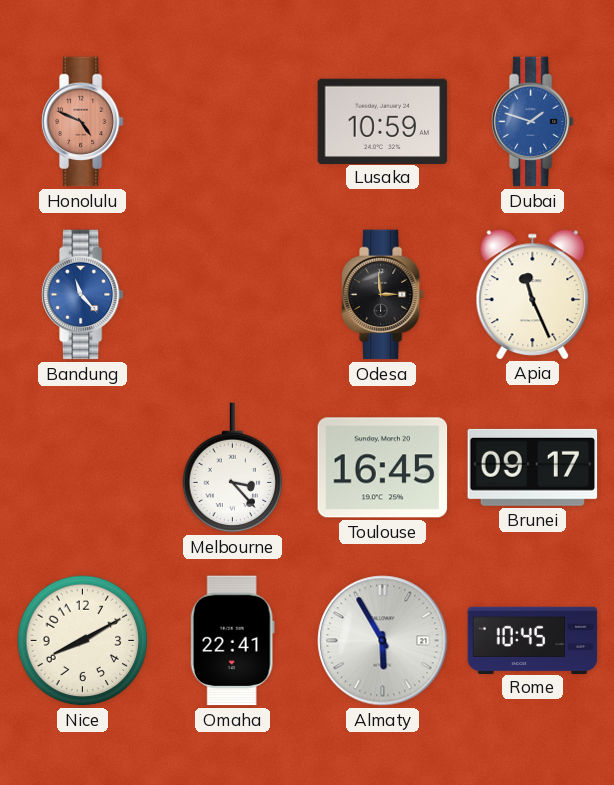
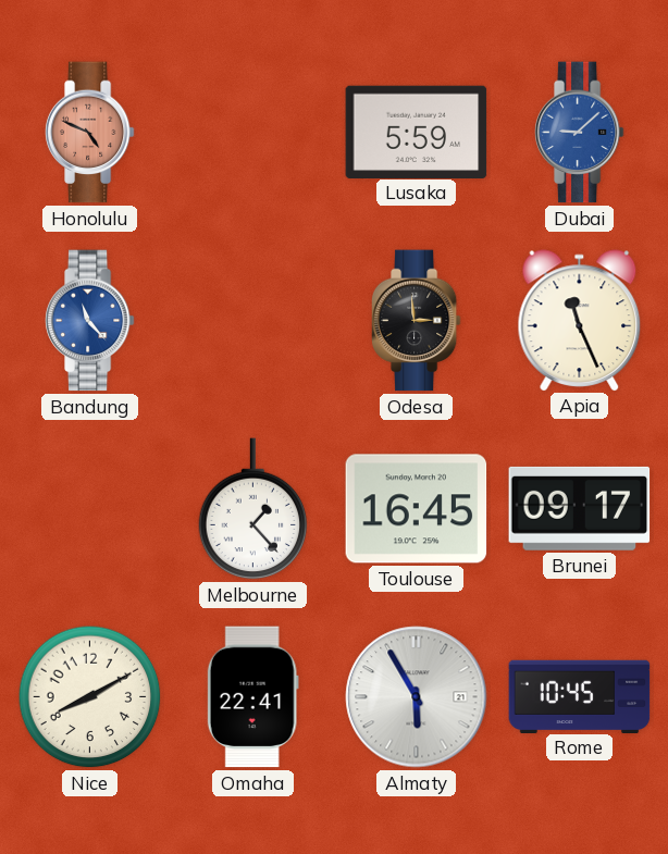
Lusaka: 10:59 -> 5:59 (417, 132)
Dubai: 1:48 -> 9:08 (579, 133)
Melbourne: 3:23 -> 1:23 (253, 509)
